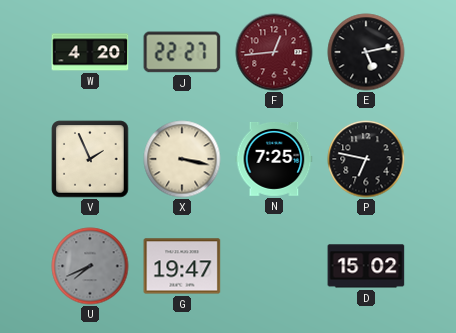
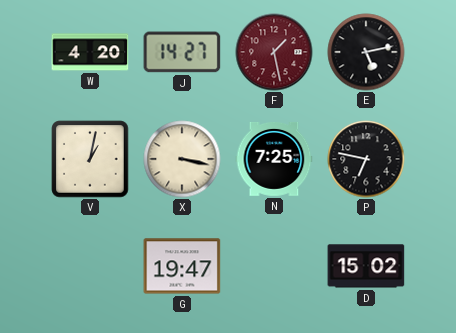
J: 22:27 -> 14:27 (182, 52)
F: 12:44 -> 1:28 (274, 52)
V: 1:56 -> 1:02 (90, 159)
U: 7:41 -> none (90, 266)
